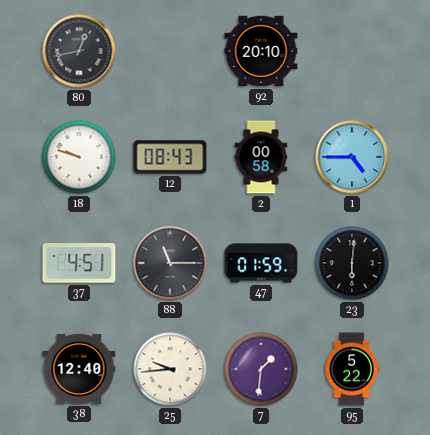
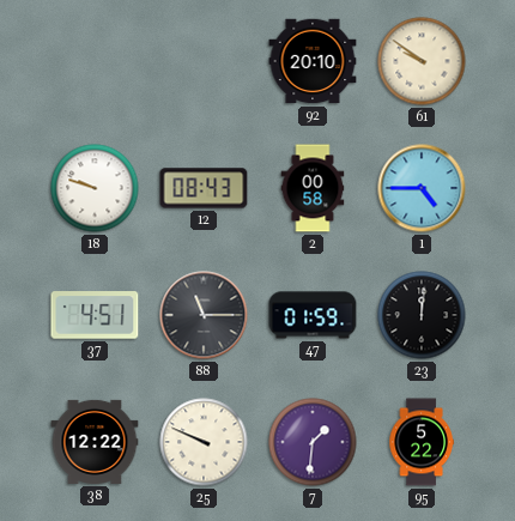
80: 12:43 -> none (79, 51)
61: none -> 9:51 (422, 61)
23: 6:01 -> 12:01 (422, 315)
38: 12:40 -> 12:22 (95, 442)
25: 9:44 -> 9:49 (204, 442)
